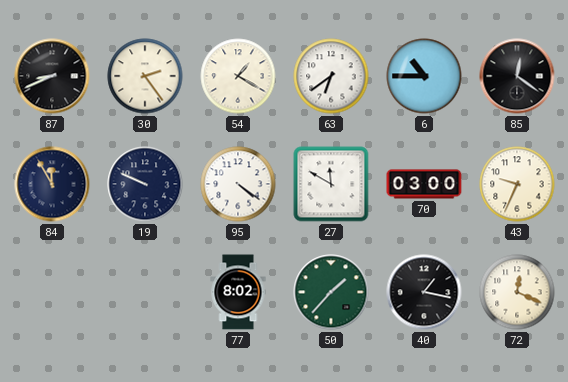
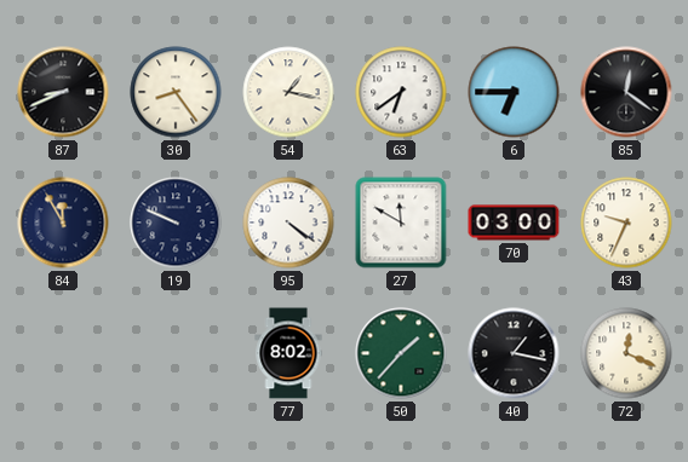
30: 2:24 -> 8:24 (176, 92)
54: 1:20 -> 1:17 (288, 92)
6: 10:45 -> 6:45 (514, 92)
